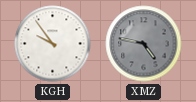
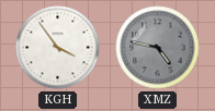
KGH: 9:54 -> 3:54 (58, 48)
